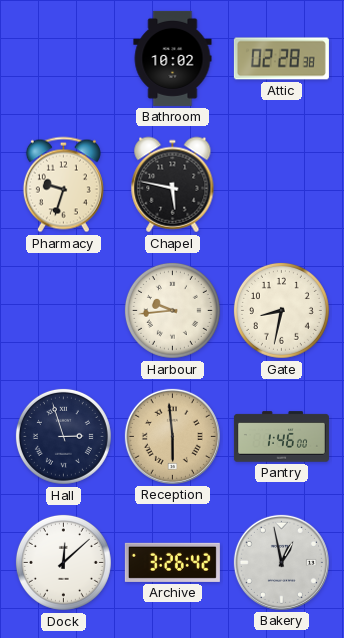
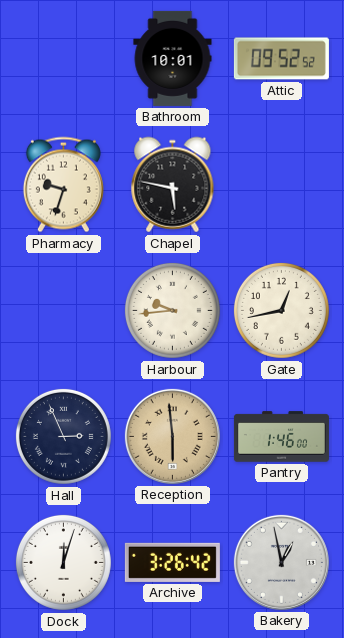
Bathroom: 10:02 -> 10:01 (173, 58)
Attic: 02:28 -> 09:52 (281, 59)
Gate: 8:32 -> 12:43 (281, 310)
Hall: 2:57 -> 2:56 (63, 436)
Dock: 12:08 -> 12:03 (63, 562)
